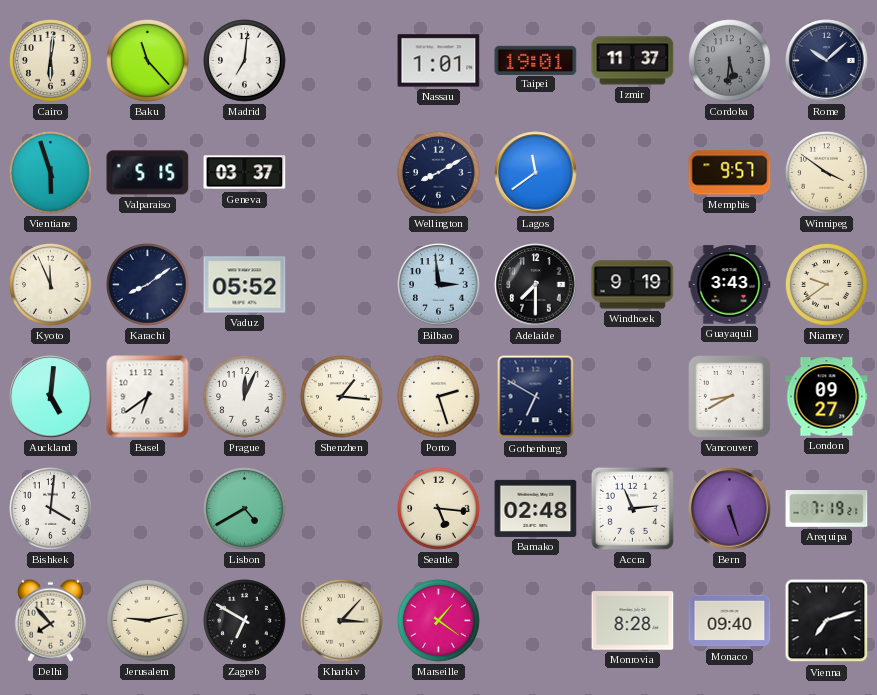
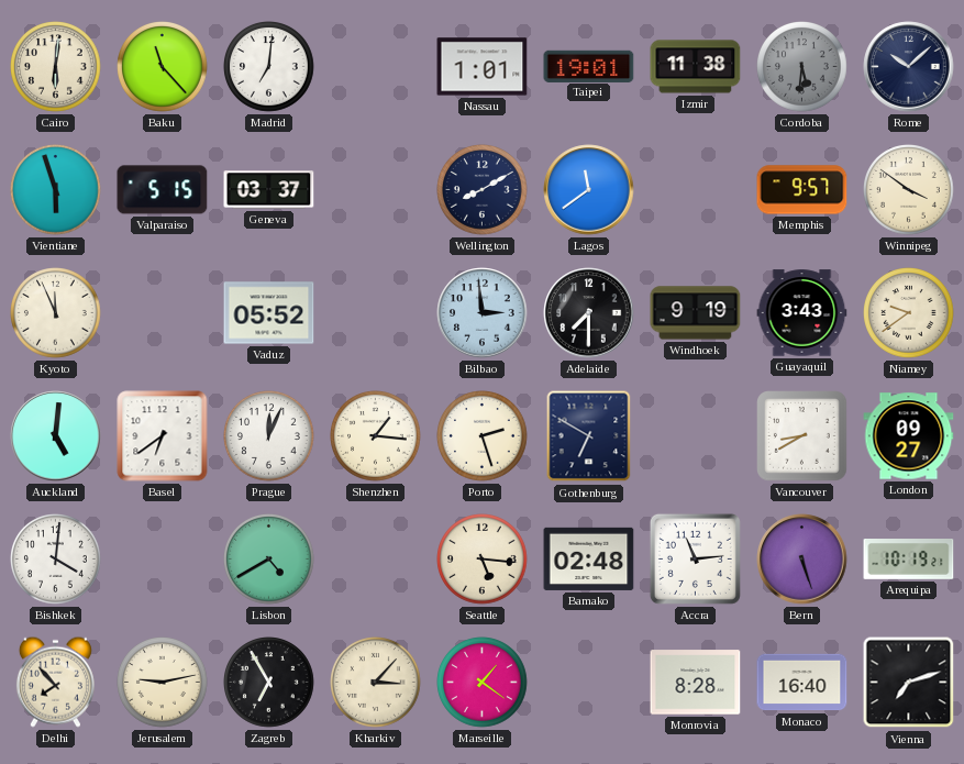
Izmir: 11:37 -> 11:38 (696, 67)
Karachi: 8:09 -> none (148, 285)
Arequipa: 7:19 -> 10:19 (909, 560)
Zagreb: 6:50 -> 6:55 (269, 683)
Monaco: 09:40 -> 16:40 (802, 683)
